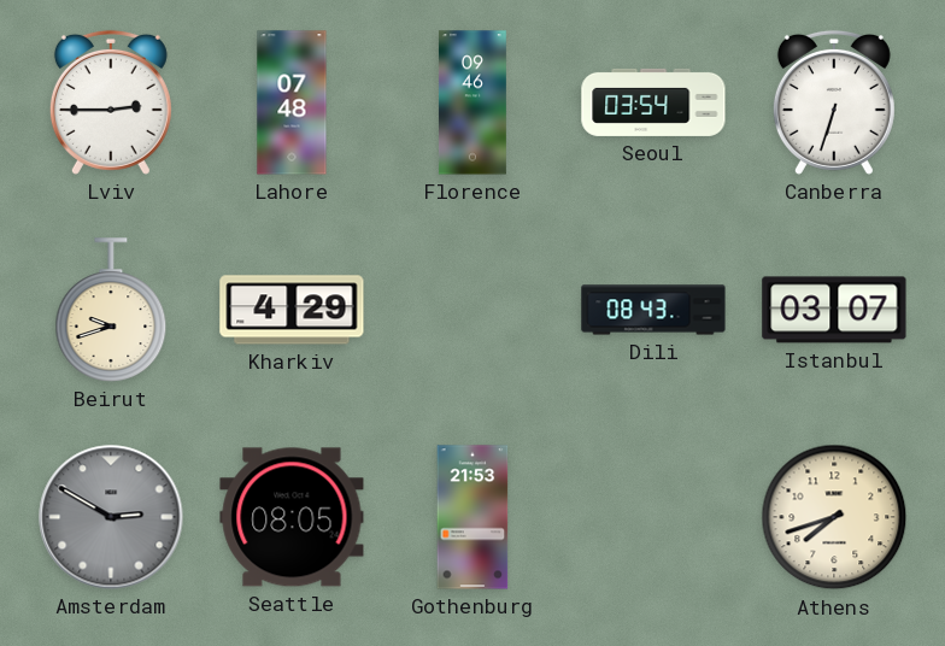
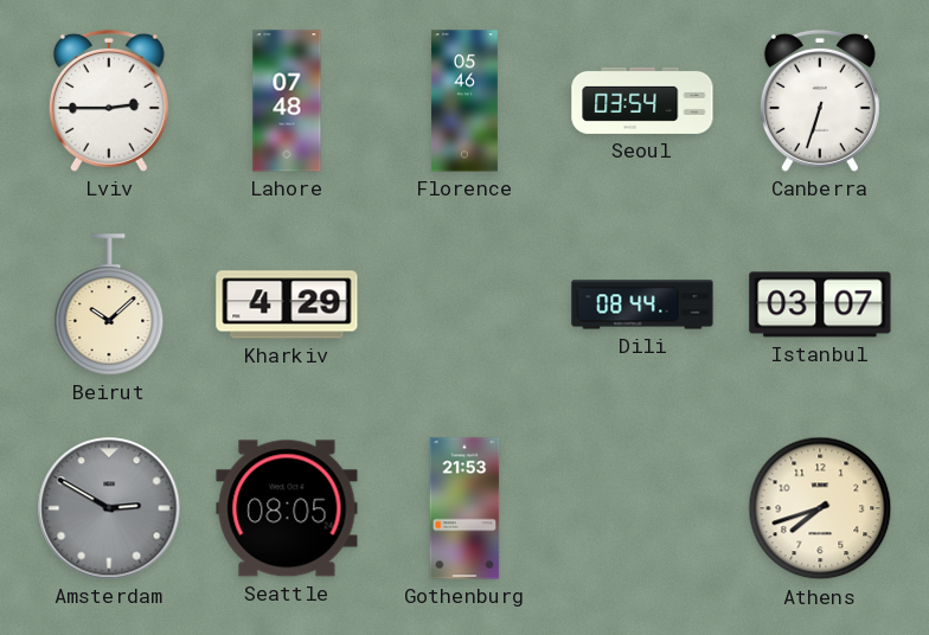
Florence: 09:46 -> 05:46 (464, 101)
Beirut: 9:42 -> 10:08 (109, 304)
Dili: 08:43 -> 08:44 (642, 304)
